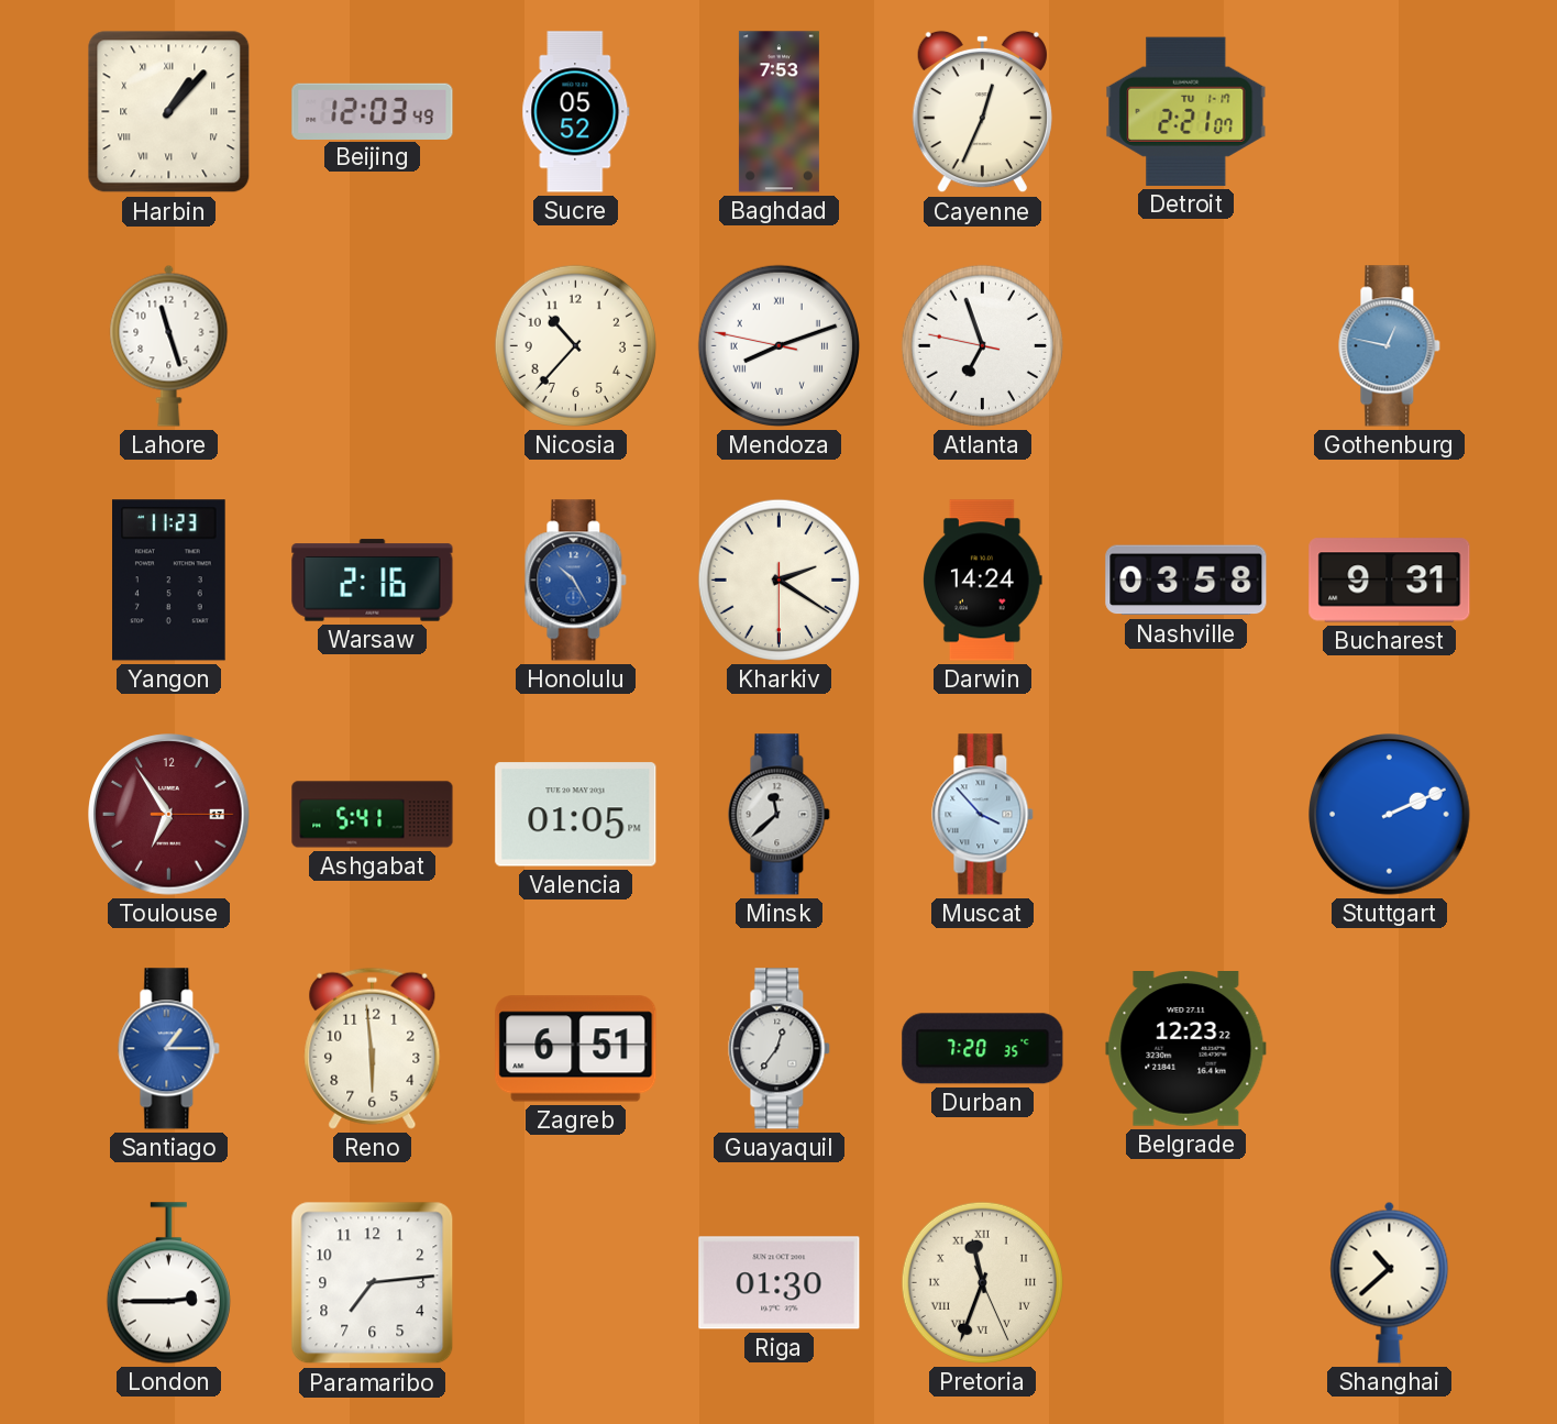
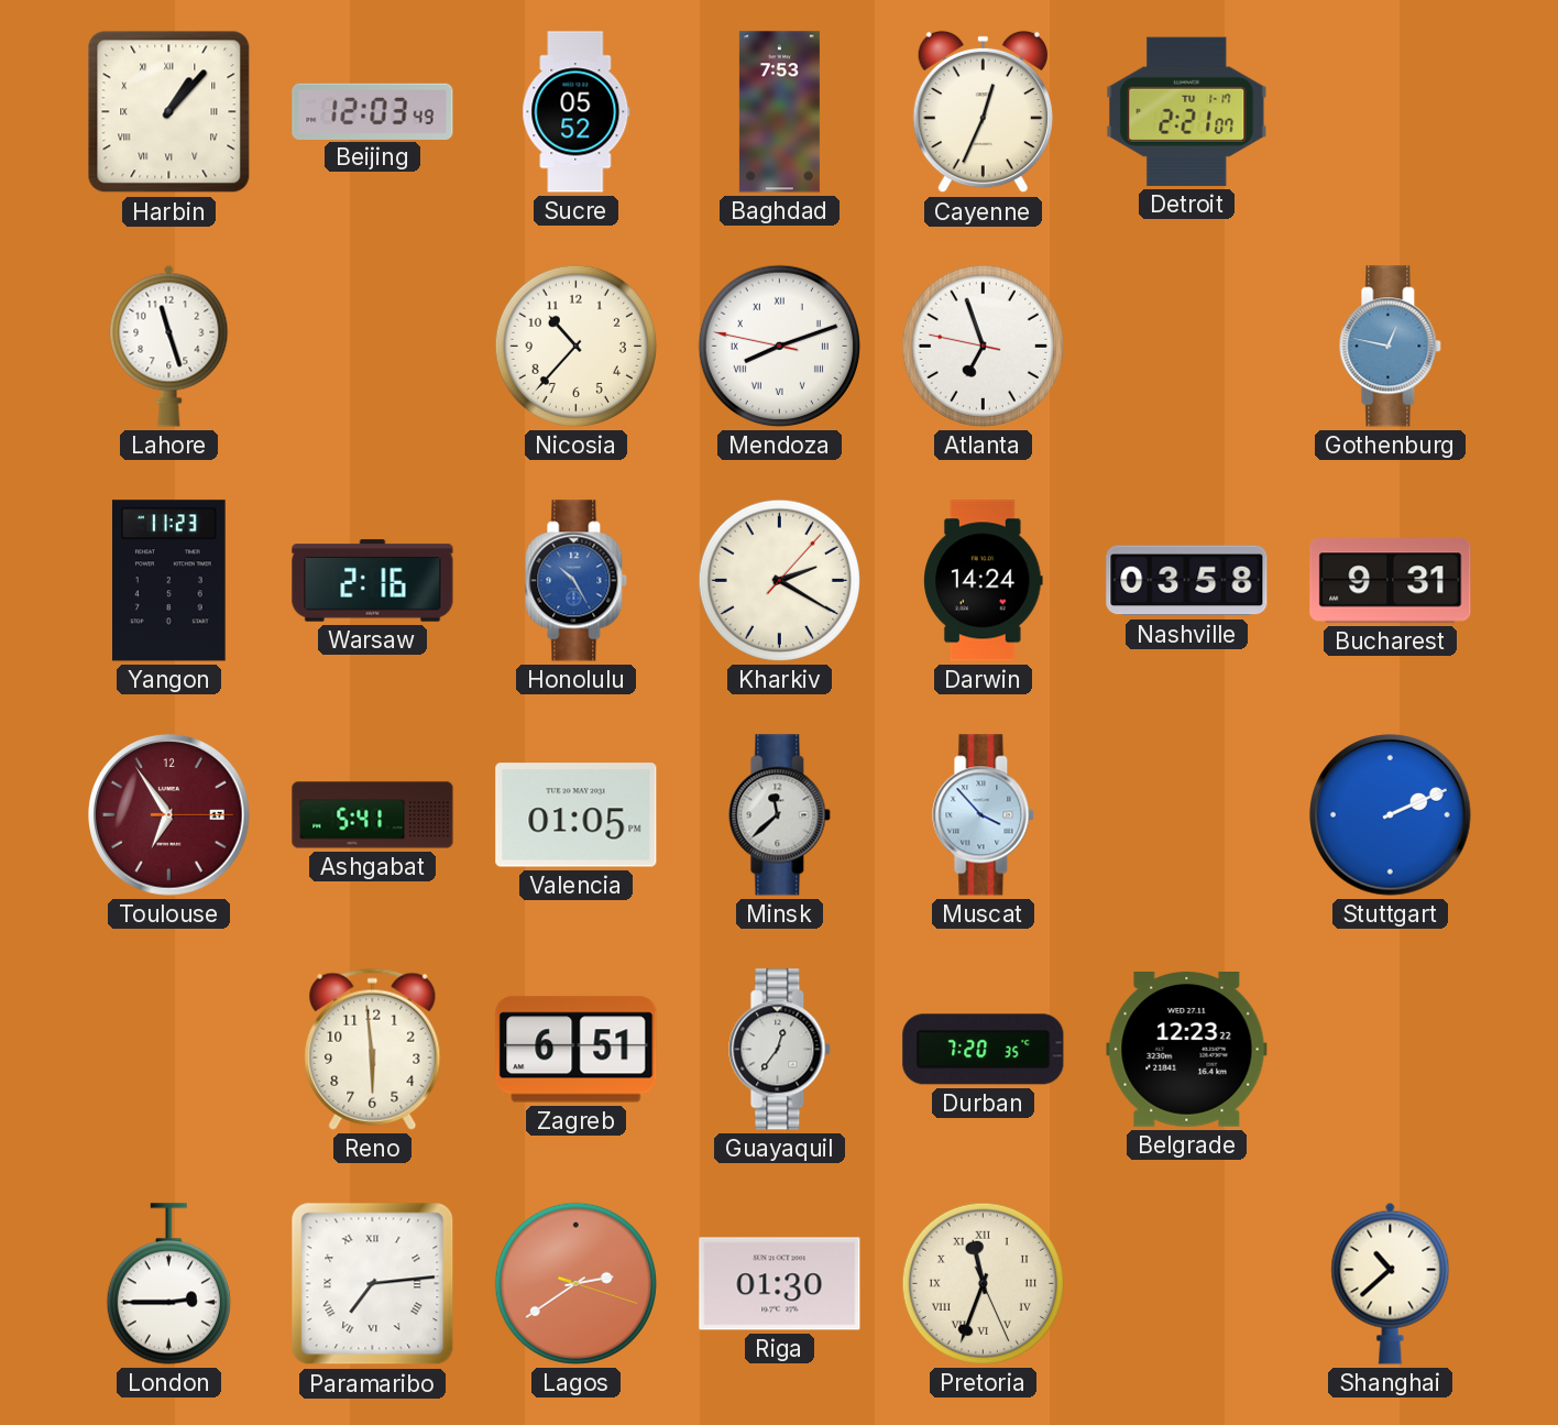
Kharkiv: 2:20:30 -> 2:20:07 (779, 580)
Santiago: 1:15 -> none (169, 1049)
Paramaribo numerals: Arabic -> Roman (373, 1284)
Lagos: none -> 2:39 (575, 1283)
